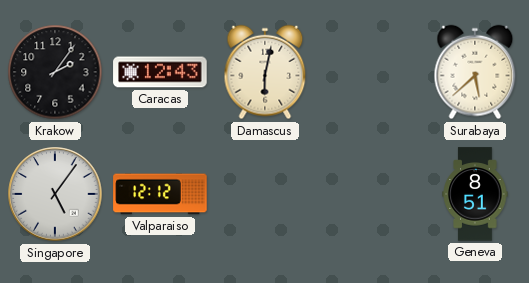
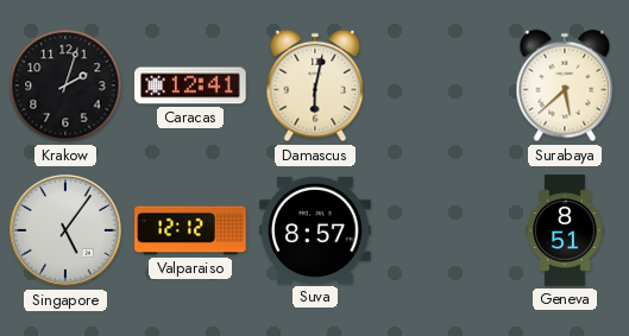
Krakow: 2:06 -> 2:03 (65, 85)
Caracas: 12:43 -> 12:41 (190, 85)
Suva: none -> 8:57 (315, 230)
